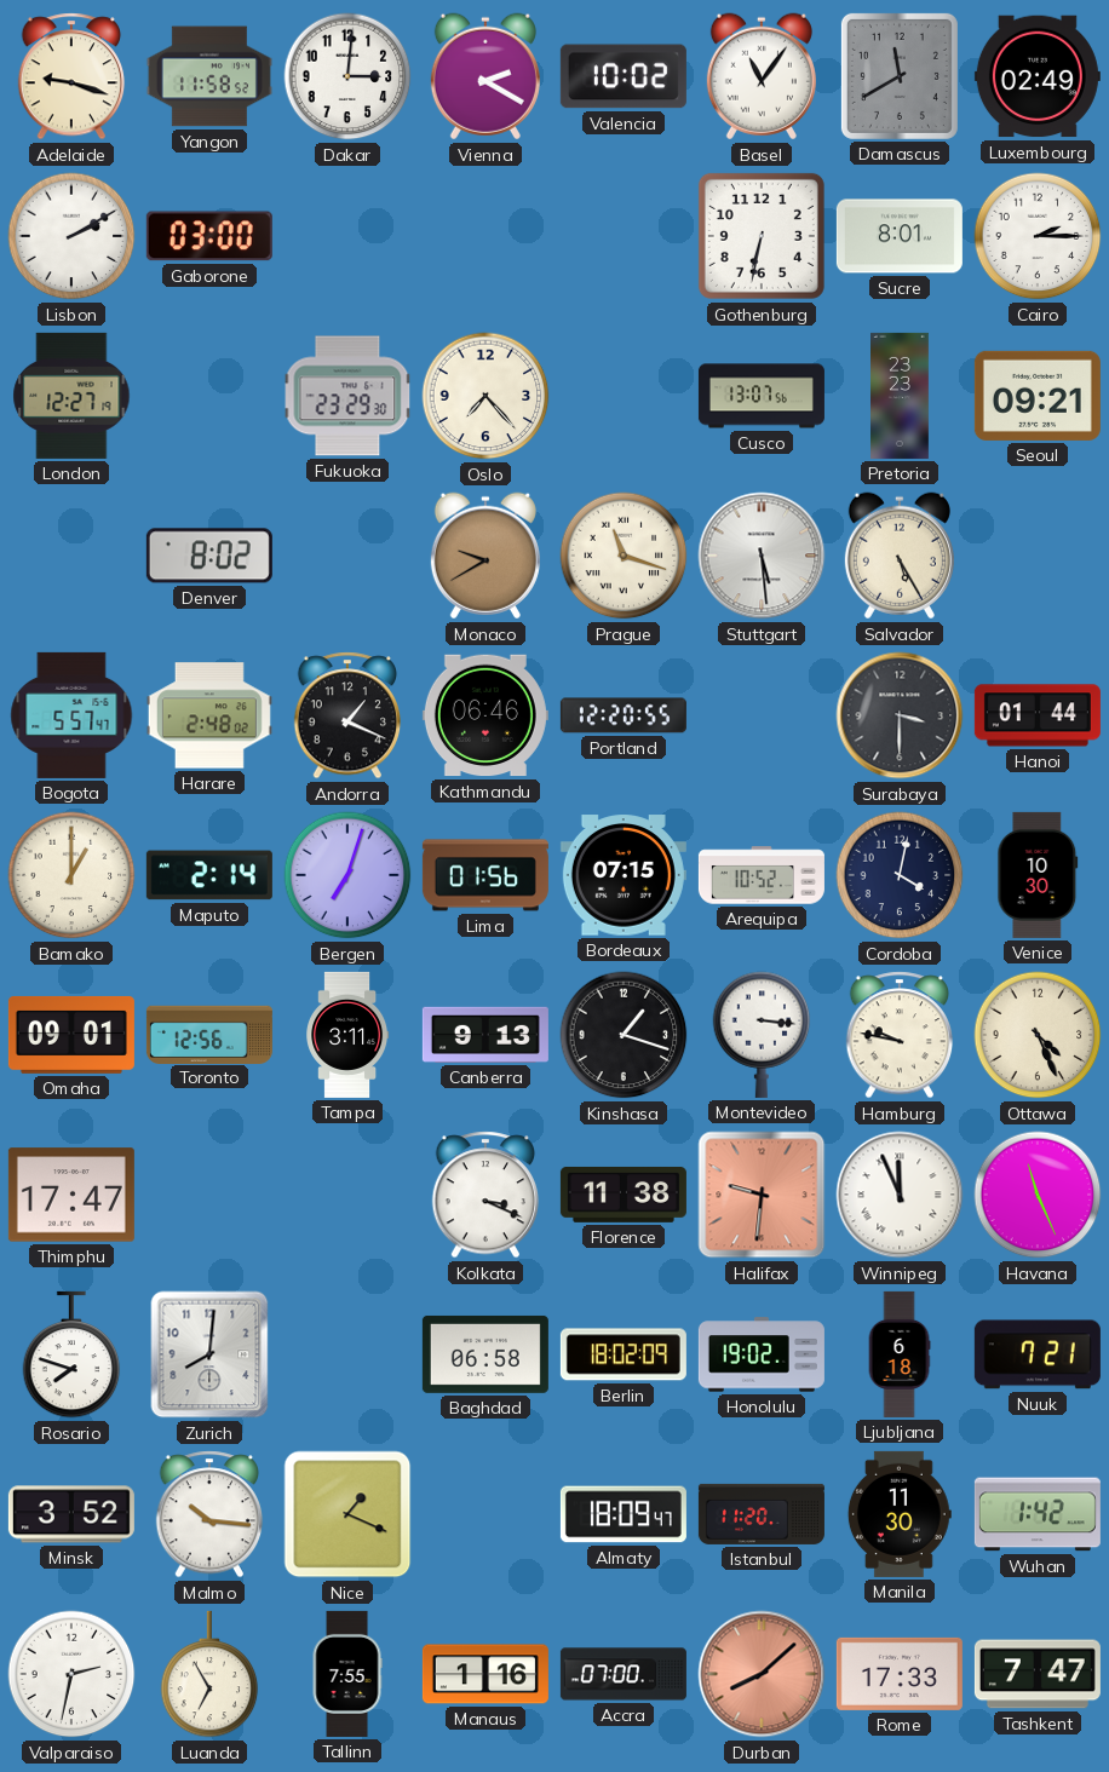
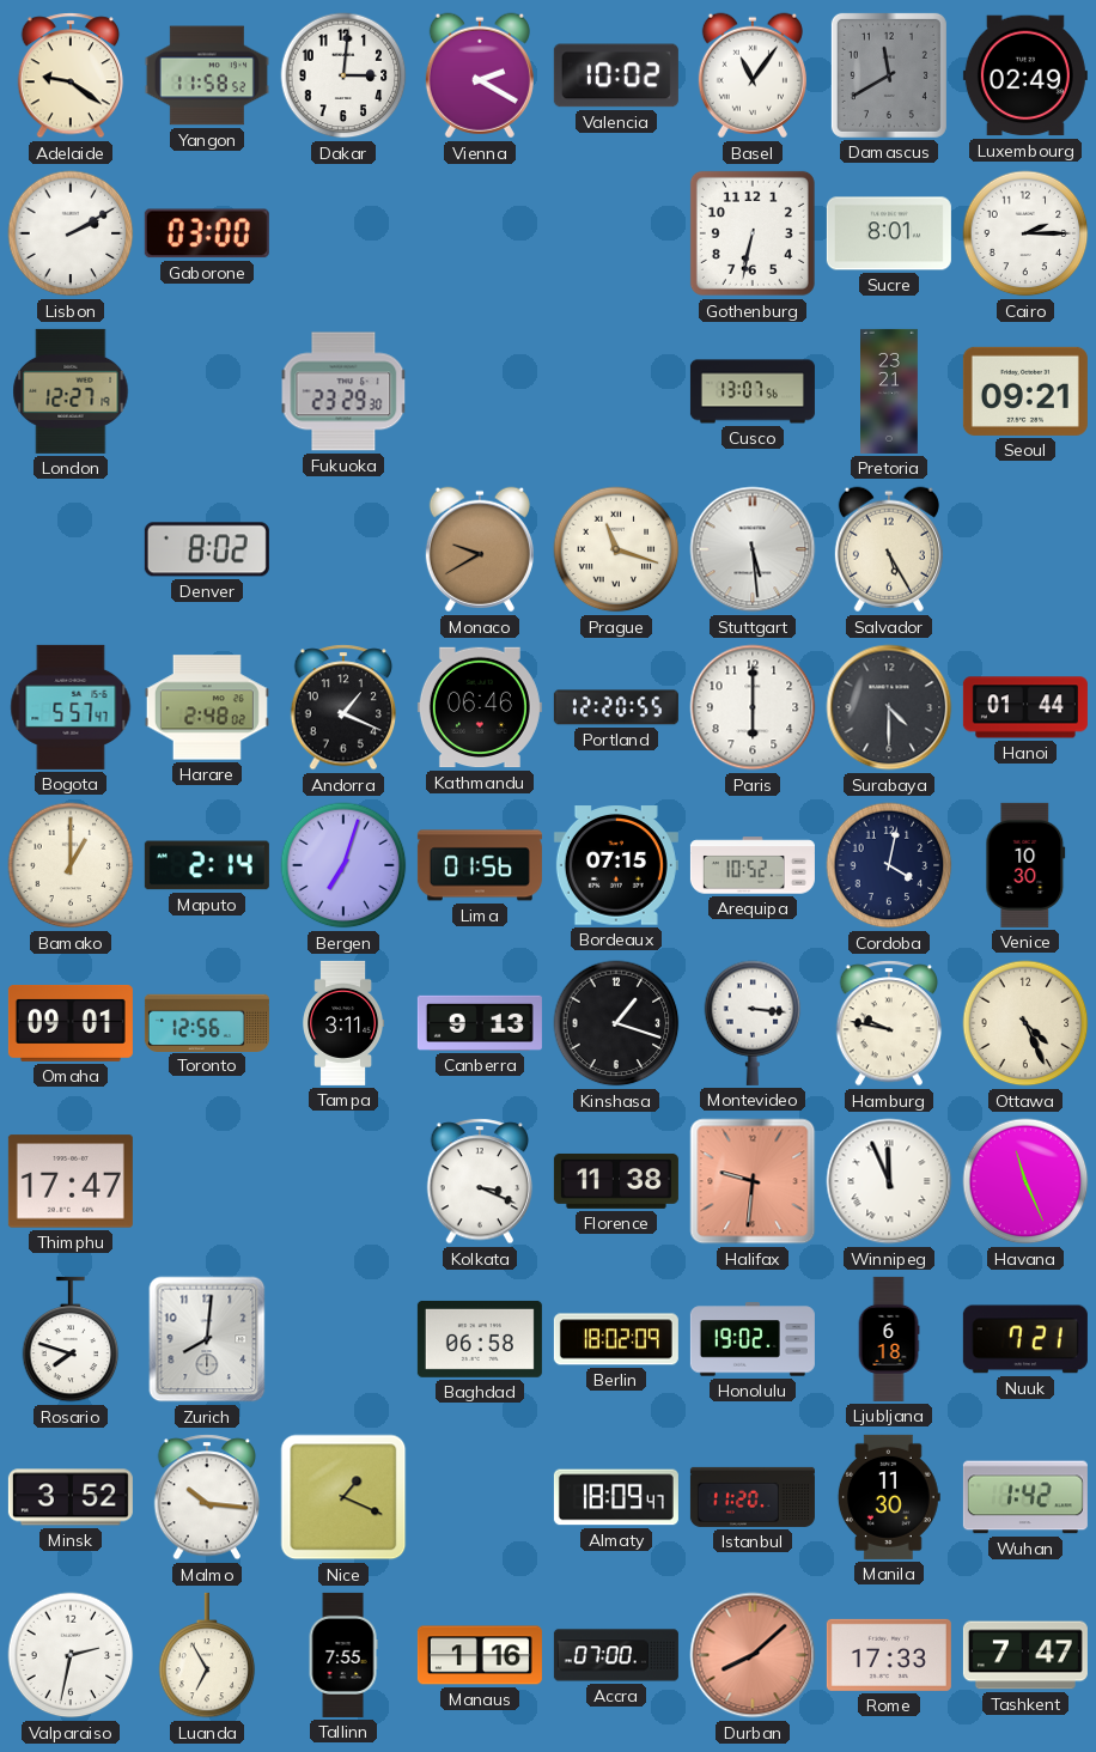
Adelaide: 9:18 -> 9:21 (71, 75)
Oslo: 7:23 -> none (485, 396)
Pretoria: 23:23 -> 23:21 (890, 391)
Paris: none -> 6:00 (753, 707)
Surabaya: 3:30 -> 4:30 (889, 707)
